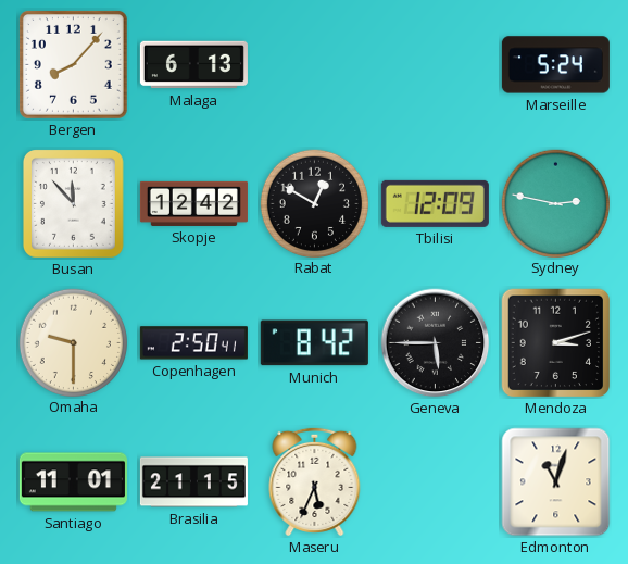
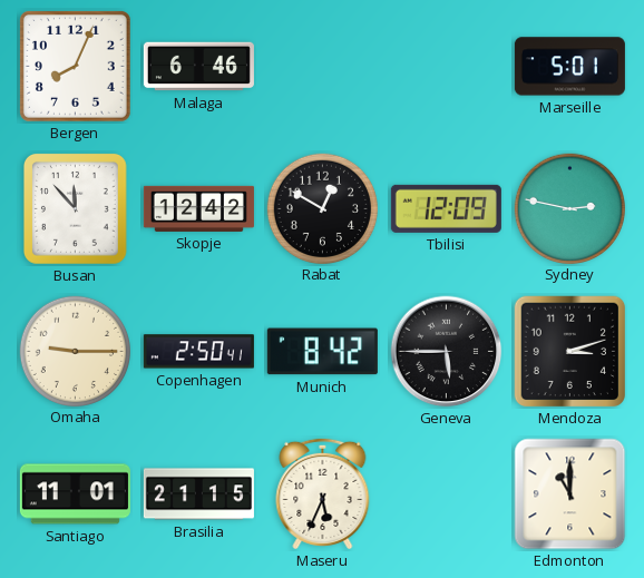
Bergen: 8:07 -> 8:04 (75, 66)
Malaga: 6:13 -> 6:46 (198, 67)
Marseille: 5:24 -> 5:01 (569, 67)
Omaha: 9:30 -> 9:15 (75, 351)
Edmonton: 11:03 -> 11:00 (570, 494)
